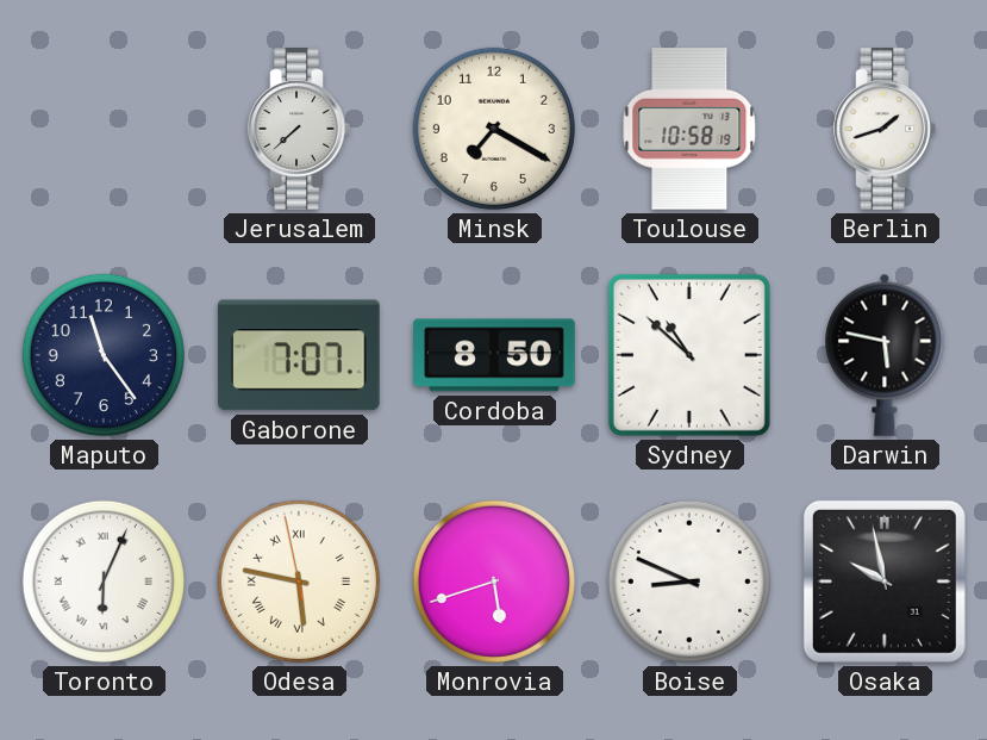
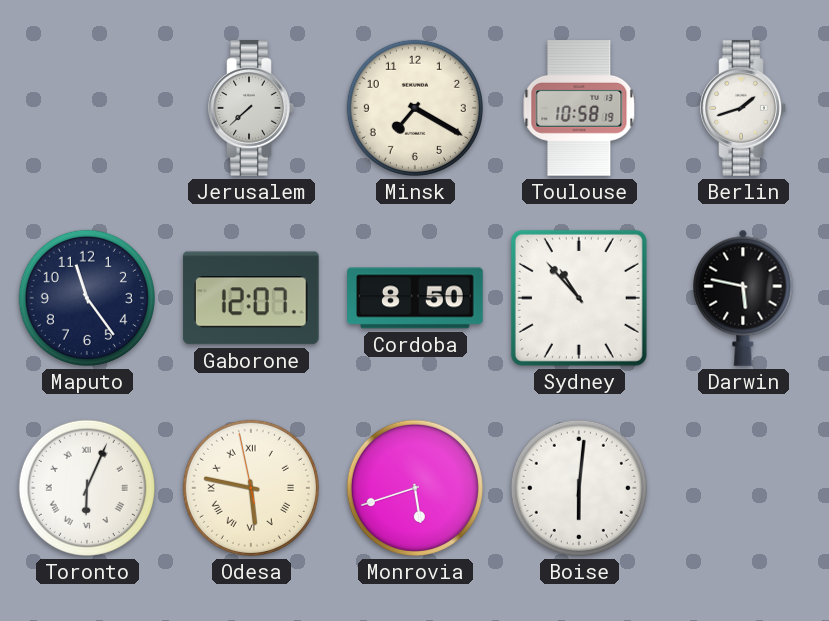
Gaborone: 7:07 -> 12:07 (251, 298)
Sydney: 10:52 -> 10:53 (579, 298)
Boise: 8:49 -> 6:01 (579, 488)
Osaka: 9:58 -> none (885, 582)
